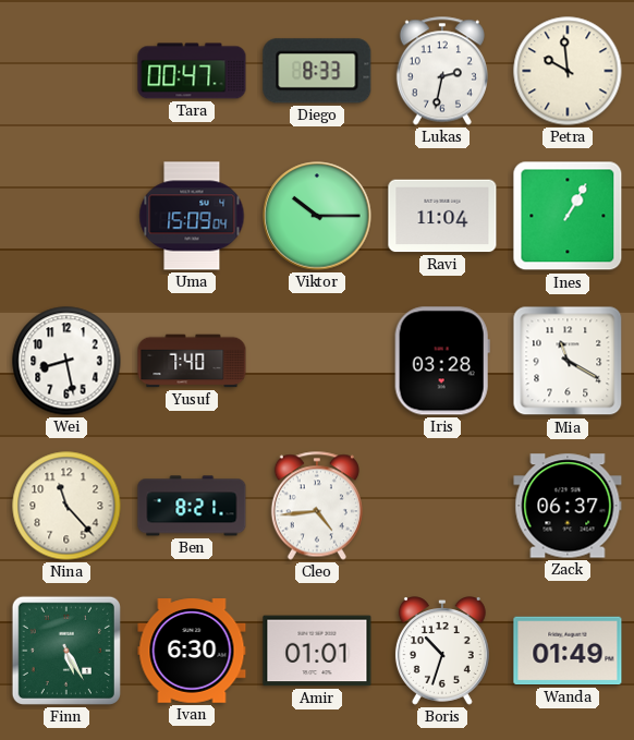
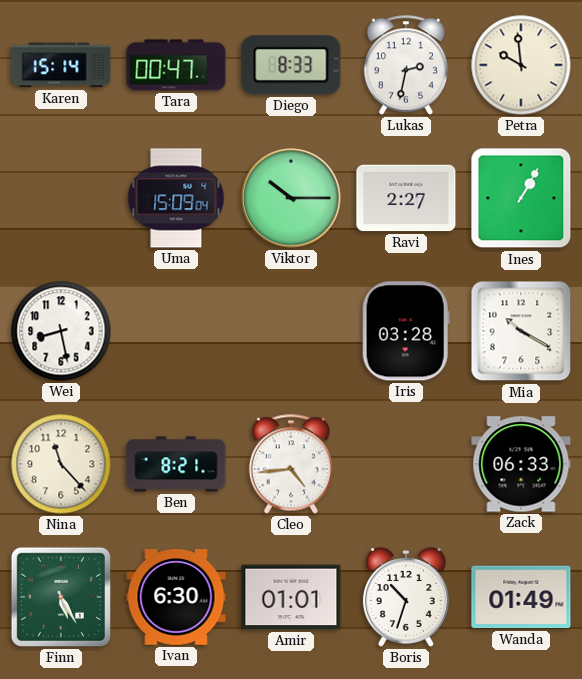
Karen: none -> 15:14 (61, 65)
Ravi: 11:04 -> 2:27 (406, 198)
Yusuf: 7:40 -> none (192, 361)
Mia: 11:20 -> 10:20 (521, 331)
Zack: 06:37 -> 06:33 (521, 464)
